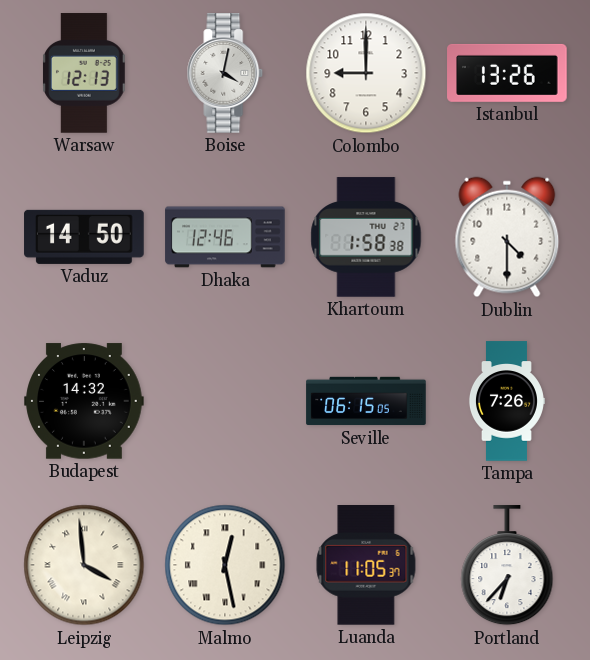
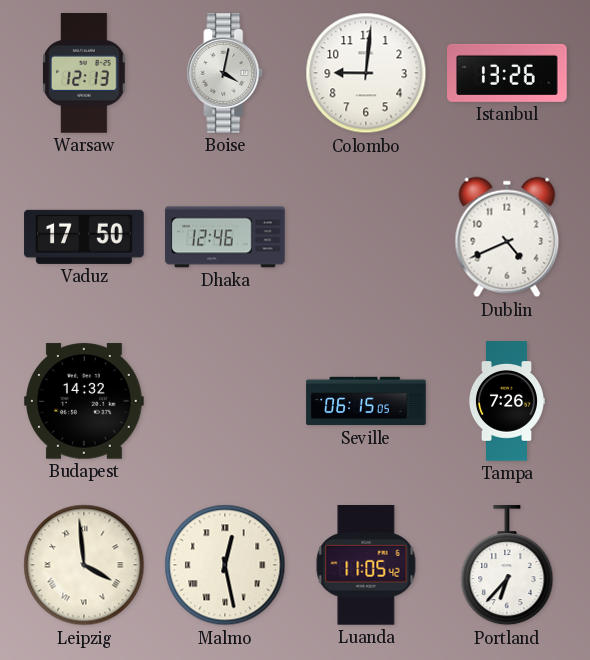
Colombo: 9:00 -> 9:01 (366, 73)
Vaduz: 14:50 -> 17:50 (84, 237)
Khartoum: 1:58 -> none (366, 237)
Dublin: 4:30 -> 4:41 (507, 237)
Luanda: 11:05:37 -> 11:05:42 (366, 565)
